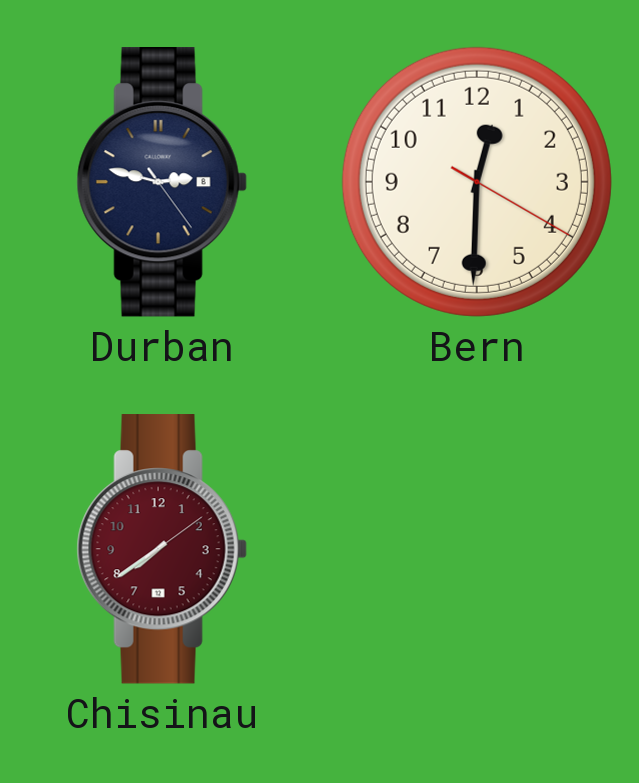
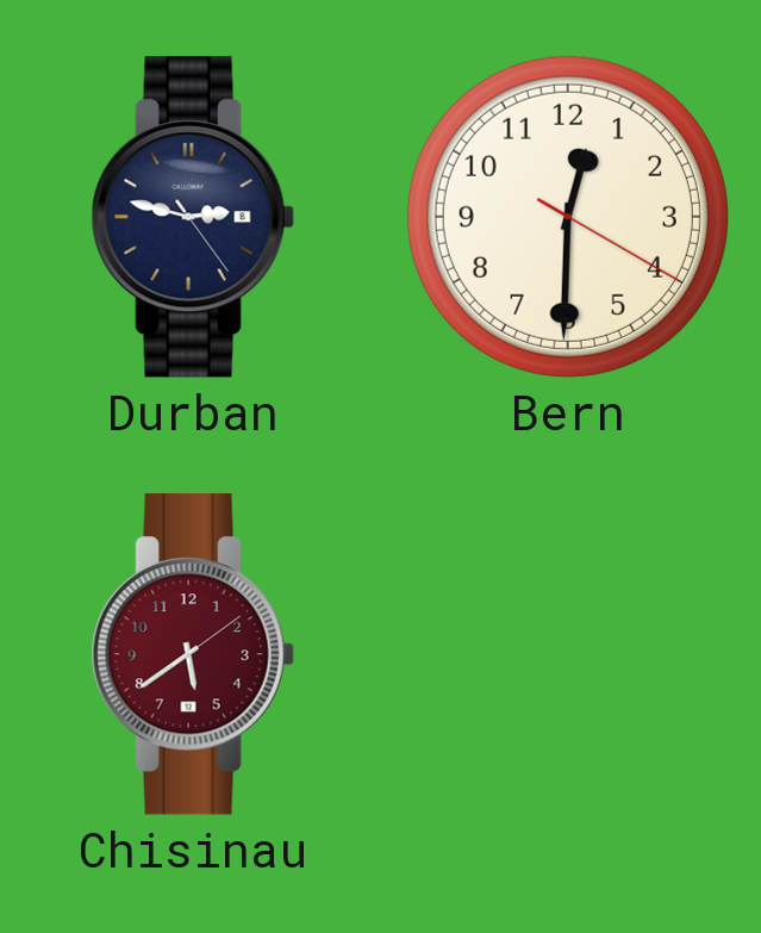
Chisinau: 7:39 -> 5:39 (193, 654)
